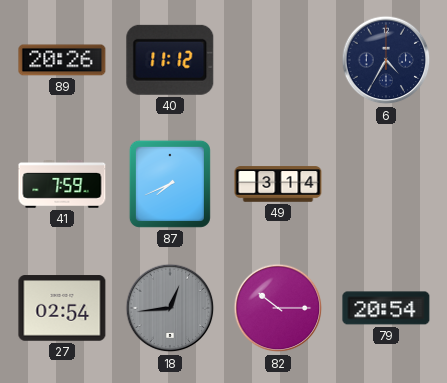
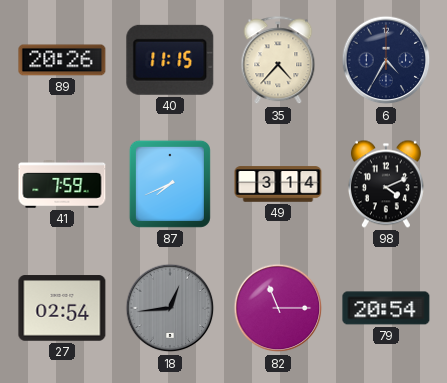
40: 11:12 -> 11:15 (170, 60)
35: none -> 4:37 (278, 61)
98: none -> 4:11 (386, 184)
82: 10:15 -> 11:15 (278, 308)
